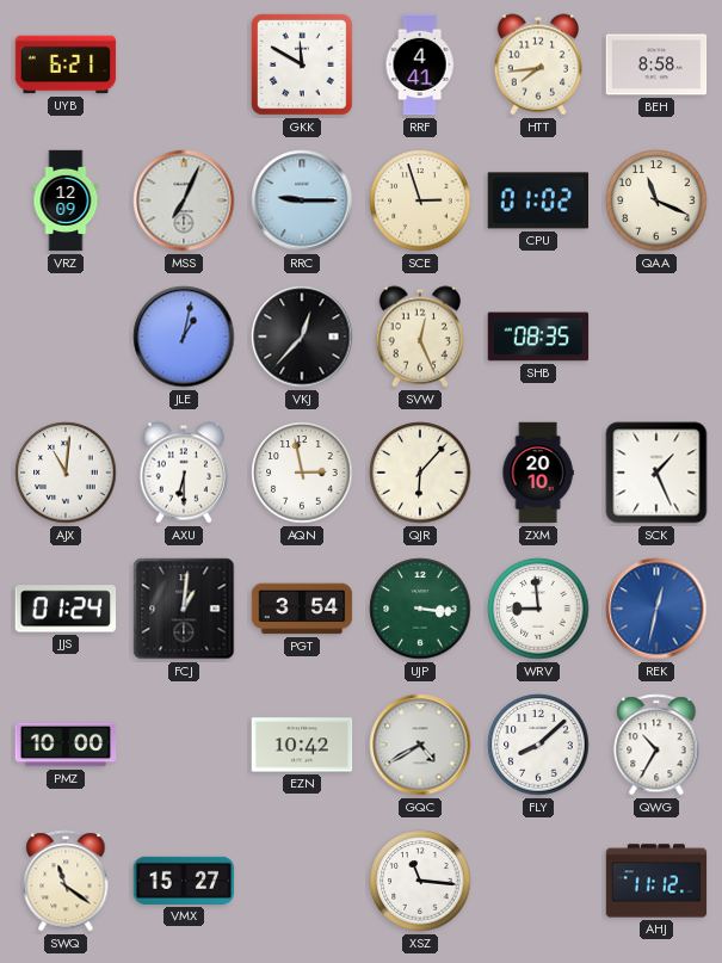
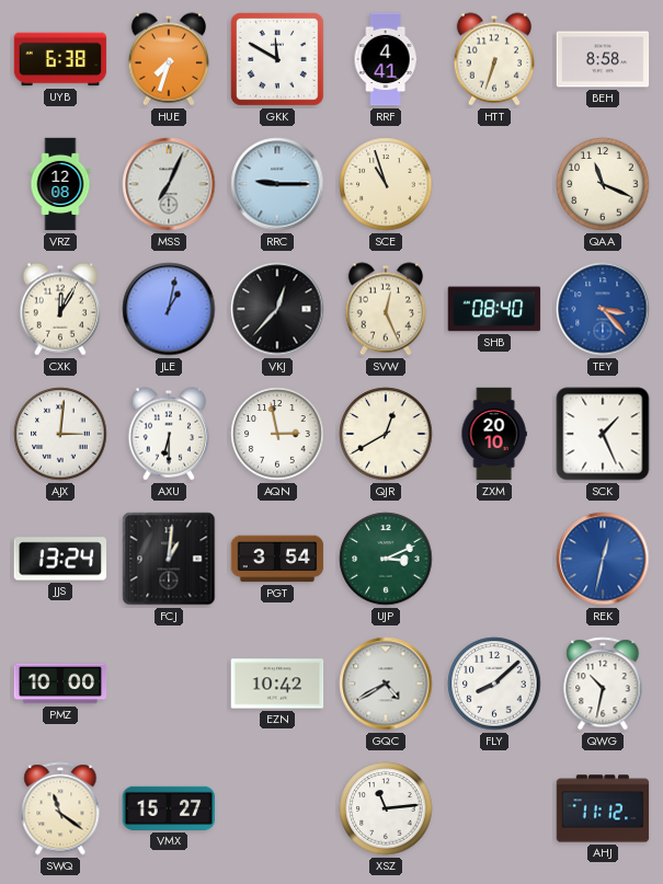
UYB: 6:21 -> 6:38 (60, 59)
HUE: none -> 7:33 (169, 59)
HTT: 7:44 -> 6:33 (494, 59)
VRZ: 12:09 -> 12:08 (60, 184)
SCE: 2:57 -> 10:57 (386, 184)
CPU: 01:02 -> none (537, 200)
CXK: none -> 12:05 (60, 309)
SHB: 08:35 -> 08:40 (494, 309)
TEY: none -> 3:23 (603, 309)
AJX: 11:01 -> 3:01 (60, 434)
QJR: 6:07 -> 12:40 (386, 434)
JJS: 01:24 -> 13:24 (60, 559)
UJP: 3:16 -> 3:11 (386, 559)
WRV: 8:59 -> none (538, 609)
QWG: 10:35 -> 10:32 (603, 684)
XSZ: 11:16 -> 11:14 (386, 808)
